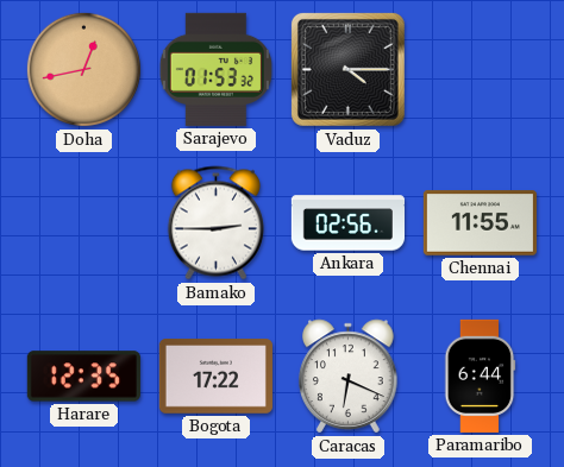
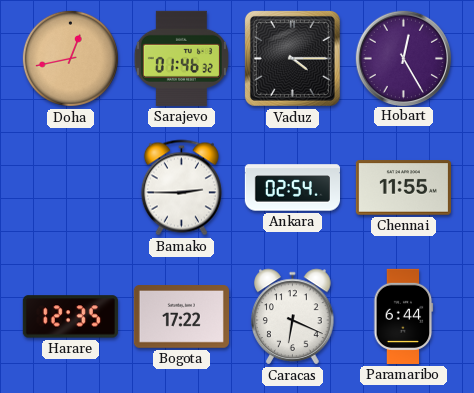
Sarajevo: 01:53 -> 01:46 (181, 58)
Hobart: none -> 12:25 (403, 58)
Ankara: 02:56 -> 02:54 (292, 188)
